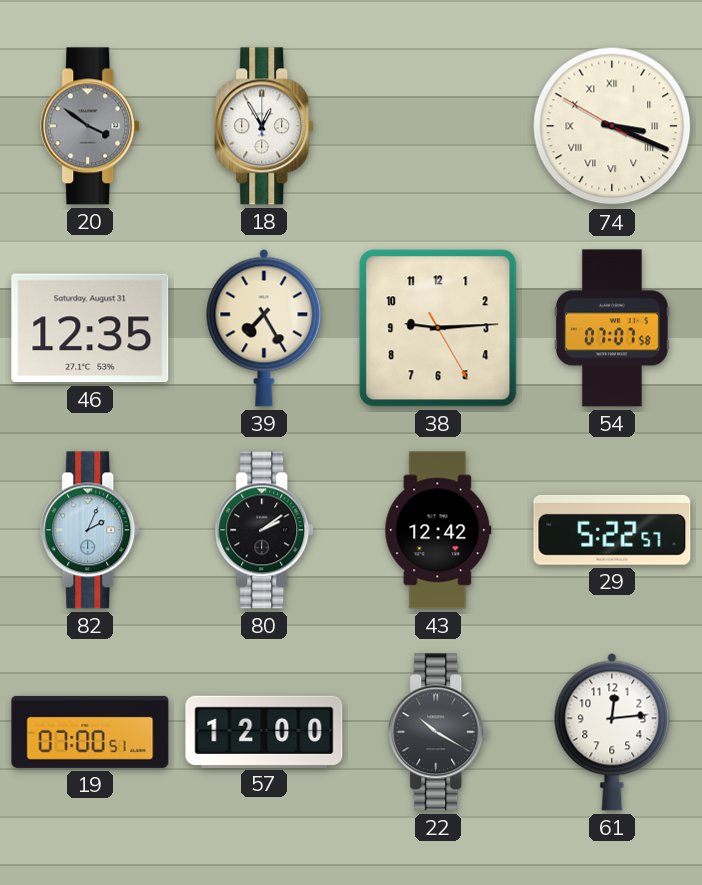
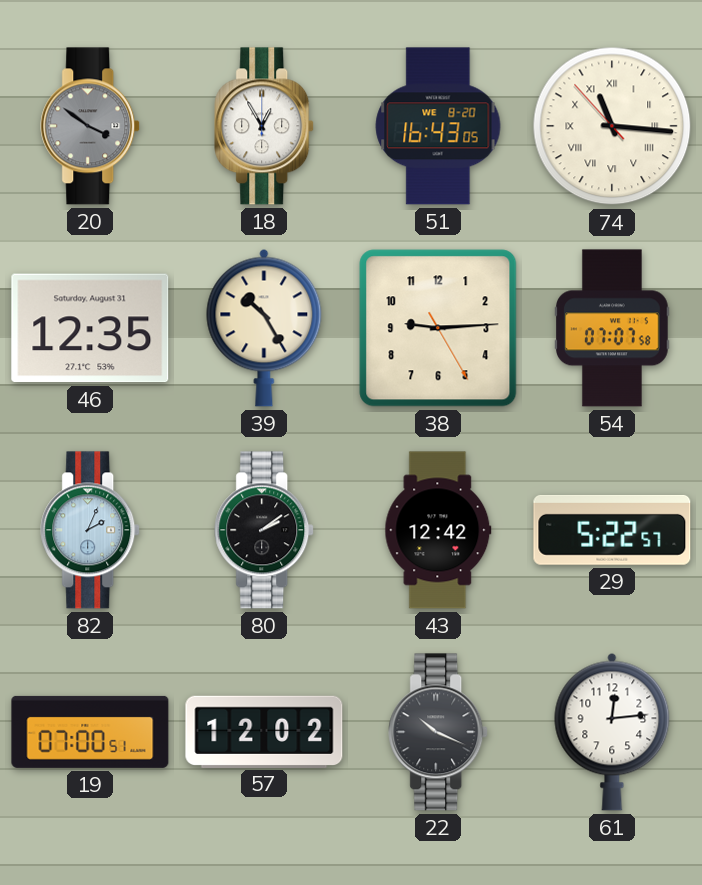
51: none -> 16:43 (438, 126)
74: 3:18 -> 11:15 (612, 126)
39: 7:25 -> 10:25 (264, 328)
57: 12:00 -> 12:02 (264, 731)
22: 10:20 -> 10:19 (439, 732)
